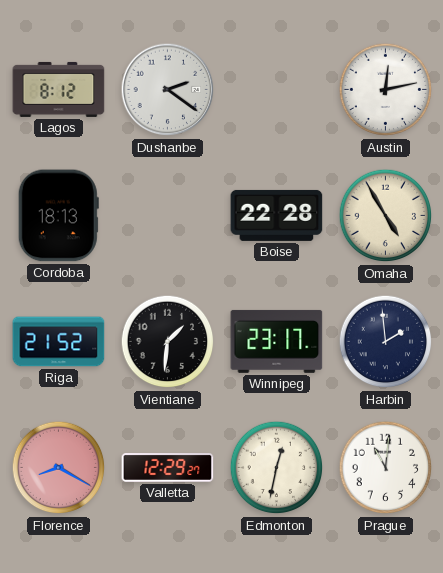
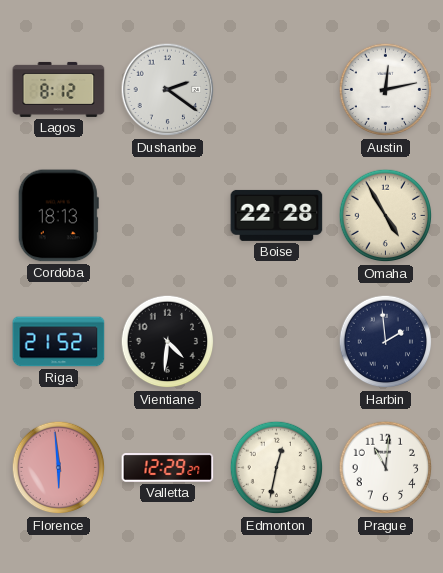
Vientiane: 1:31 -> 4:31 (168, 342)
Winnipeg: 23:17 -> none (277, 341)
Florence: 8:20 -> 5:59 (59, 468)
